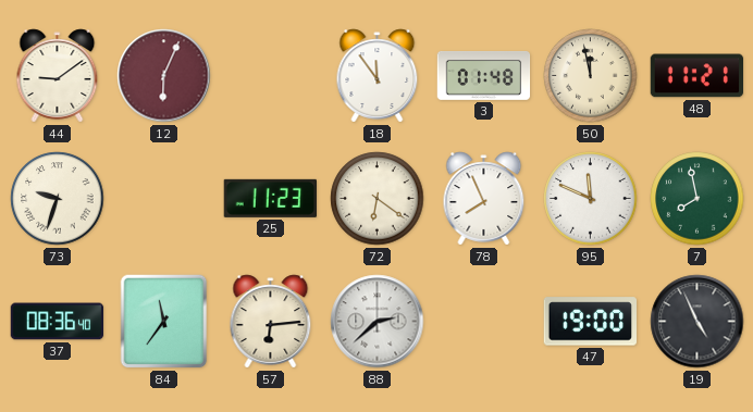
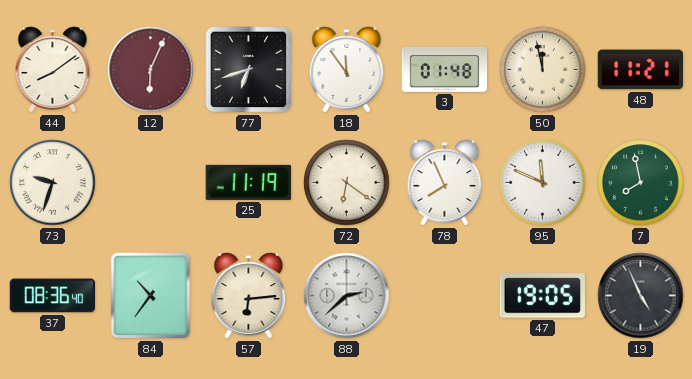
44: 9:09 -> 8:09 (53, 70)
77: none -> 6:42 (249, 70)
25: 11:23 -> 11:19 (248, 182)
84: 11:36 -> 10:36 (151, 296)
47: 19:00 -> 19:05 (543, 296)
